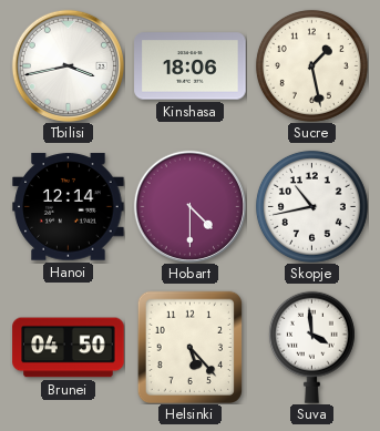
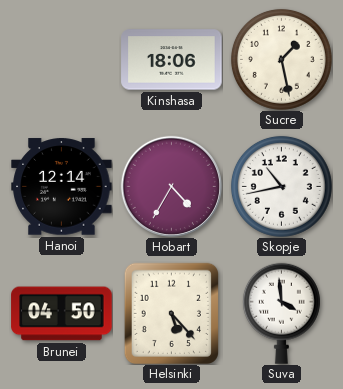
Tbilisi: 3:43 -> none (68, 65)
Hobart: 4:30 -> 4:35 (171, 186)
